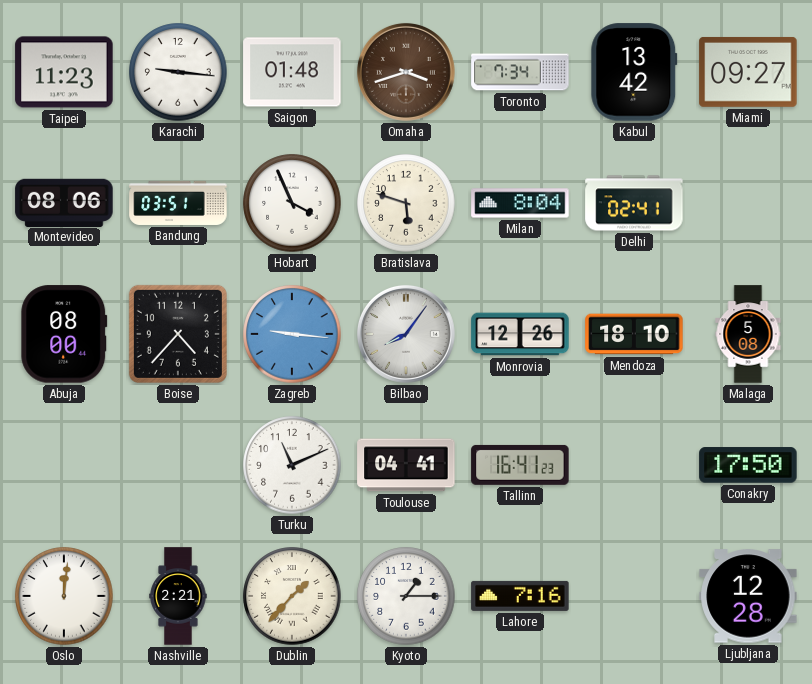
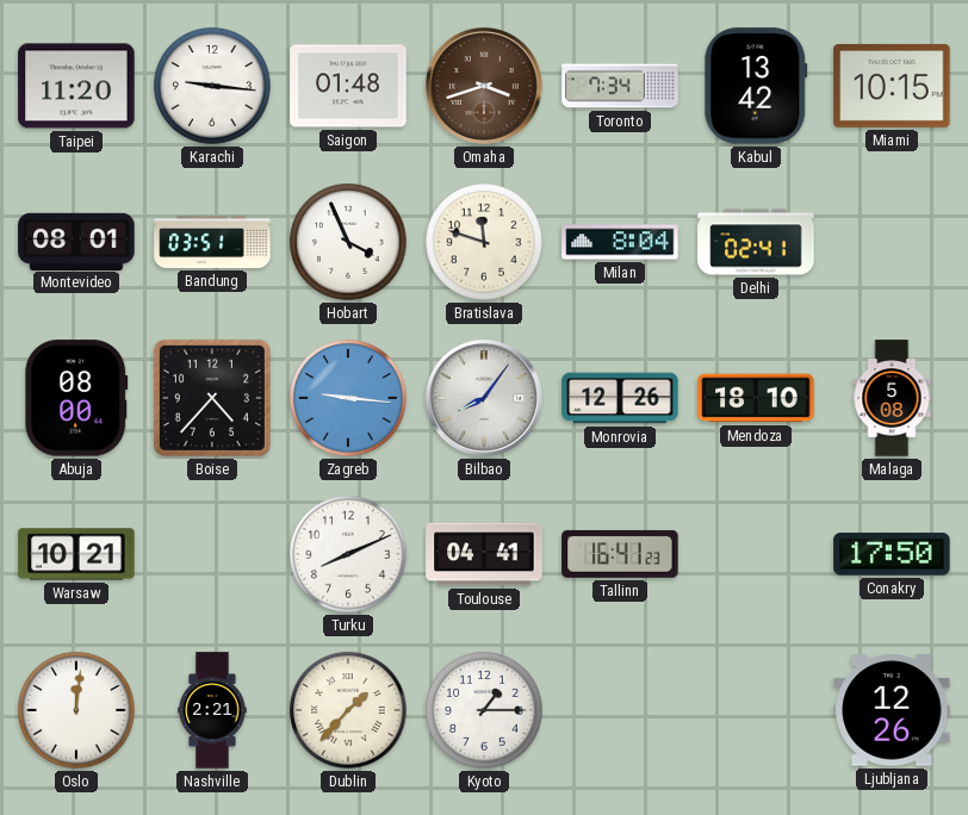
Taipei: 11:23 -> 11:20 (76, 86)
Miami: 09:27 -> 10:15 (892, 86)
Montevideo: 08:06 -> 08:01 (76, 241)
Bratislava: 5:48 -> 11:48 (484, 242)
Warsaw: none -> 10:21 (76, 554)
Turku: 11:11 -> 8:11 (348, 554)
Lahore: 7:16 -> none (520, 596)
Ljubljana: 12:28 -> 12:26 (892, 710)
